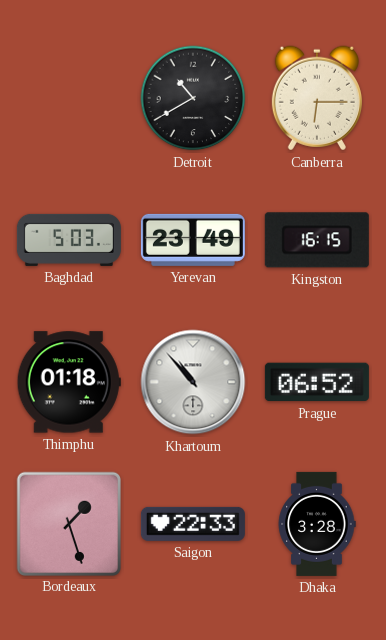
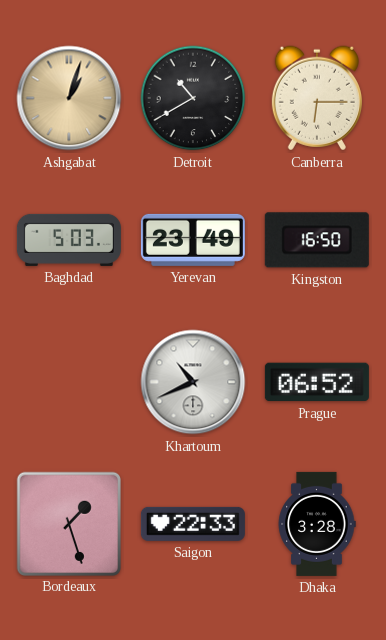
Ashgabat: none -> 1:03 (69, 98)
Kingston: 16:15 -> 16:50 (317, 240)
Thimphu: 01:18 -> none (69, 382)
Khartoum: 10:53 -> 10:41 (193, 382)
